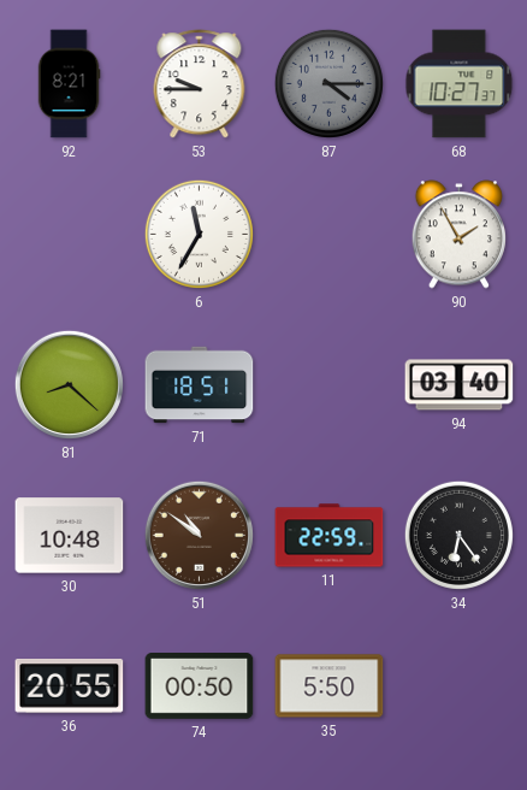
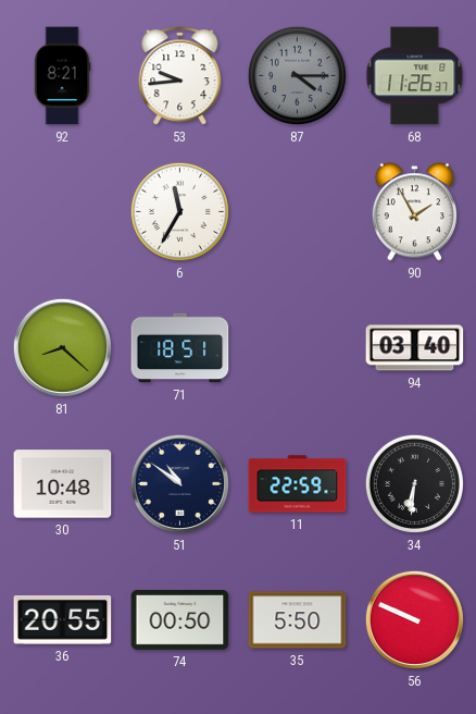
53: 9:45 -> 9:44 (180, 76)
68: 10:27 -> 11:26 (415, 76)
51 dial: brown -> navy (179, 483)
34: 6:24 -> 6:31 (414, 483)
56: none -> 9:49 (414, 619)
